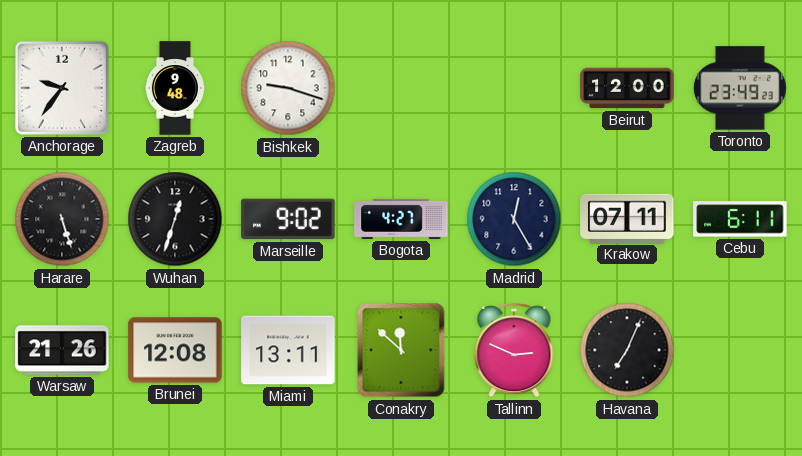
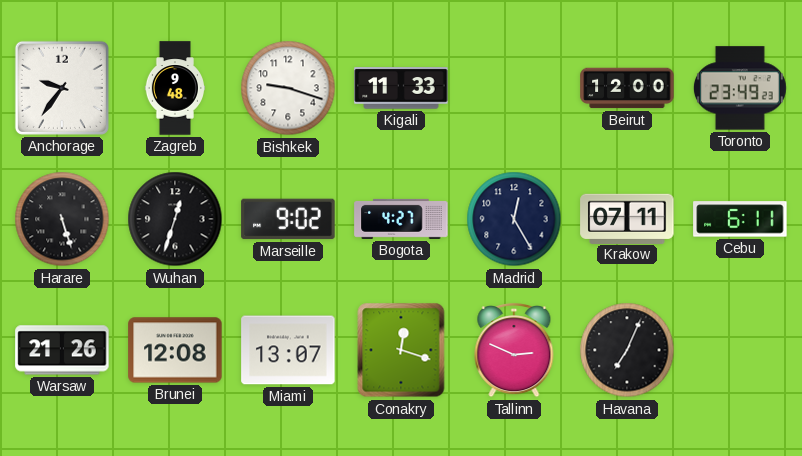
Kigali: none -> 11:33 (401, 88)
Miami: 13:11 -> 13:07 (288, 350)
Conakry: 11:52 -> 12:18 (401, 350)
